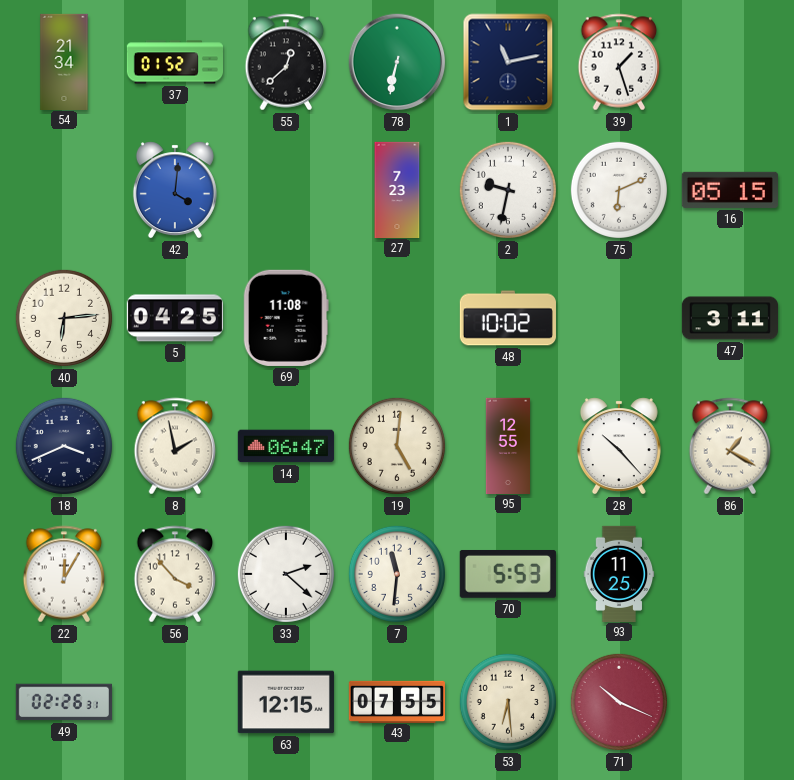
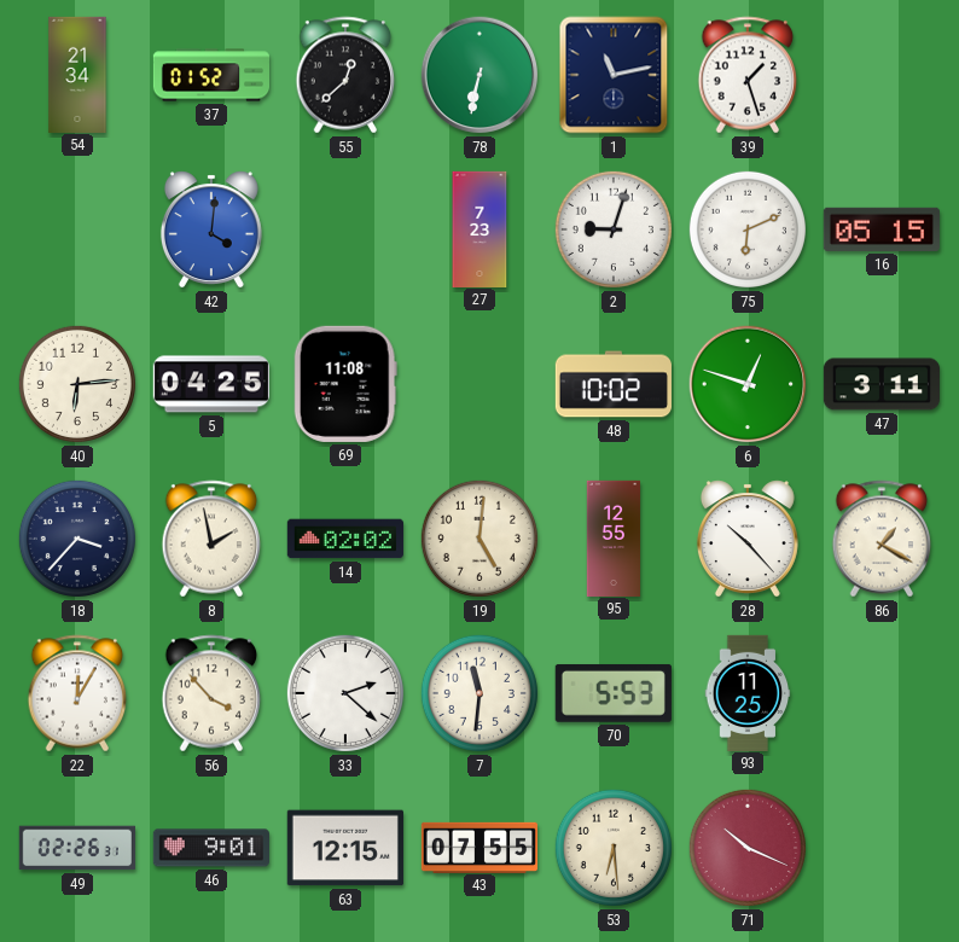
2: 9:32 -> 9:03 (614, 229)
6: none -> 12:48 (748, 384)
18: 3:41 -> 3:37 (77, 539)
14: 06:47 -> 02:02 (345, 539)
46: none -> 9:01 (211, 848)
